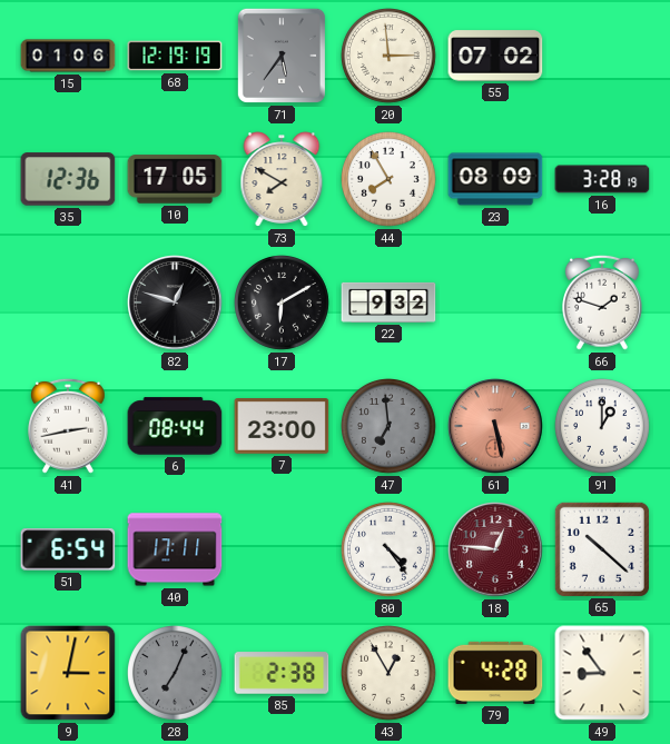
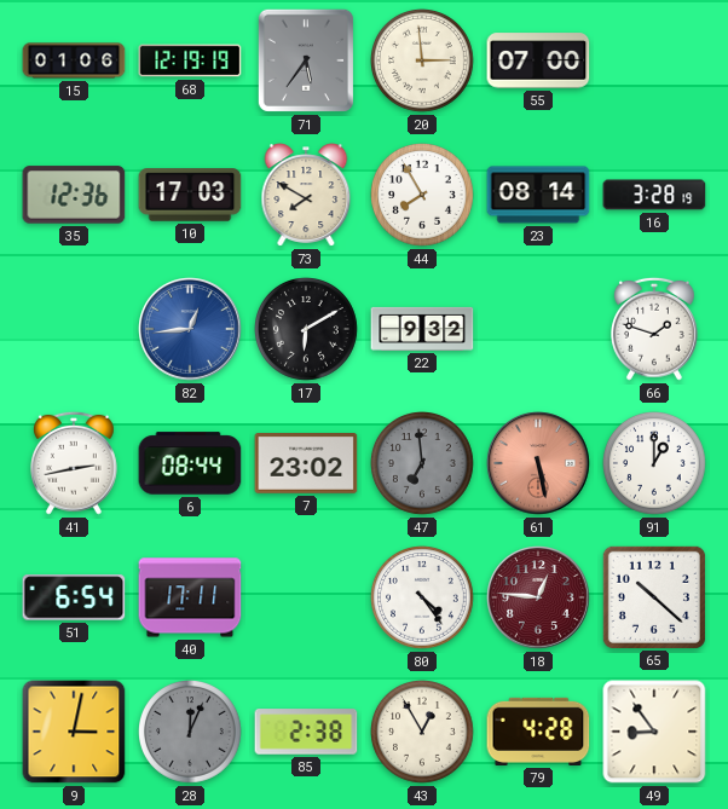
55: 07:02 -> 07:00 (538, 60)
10: 17:05 -> 17:03 (190, 195)
23: 08:09 -> 08:14 (538, 195)
82: 12:48 -> 12:44 (190, 329)
82 dial: black -> blue (190, 329)
7: 23:00 -> 23:02 (306, 464)
28: 7:04 -> 12:04 (191, 733)
